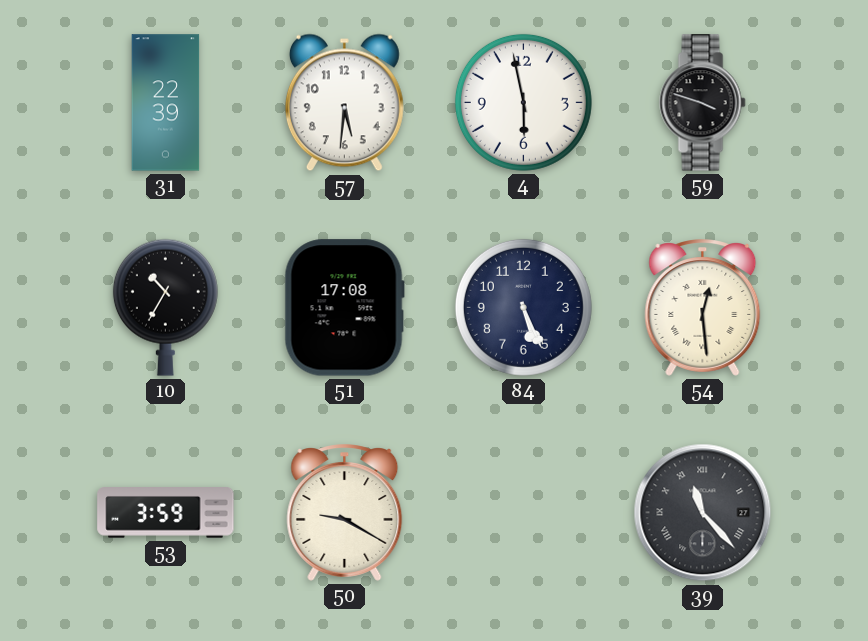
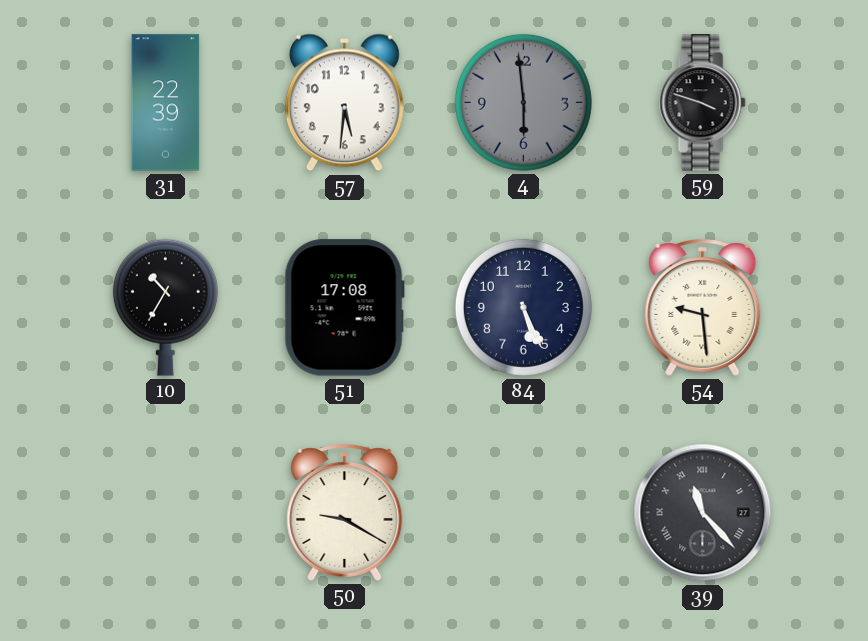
4: 5:58 -> 5:59 (523, 102)
4 dial: white -> grey (523, 102)
54: 12:29 -> 9:29 (703, 308)
53: 3:59 -> none (166, 513)
